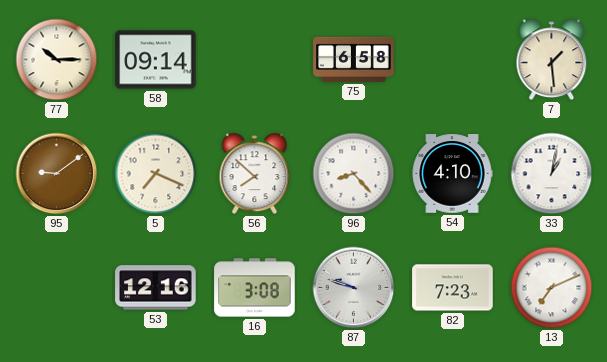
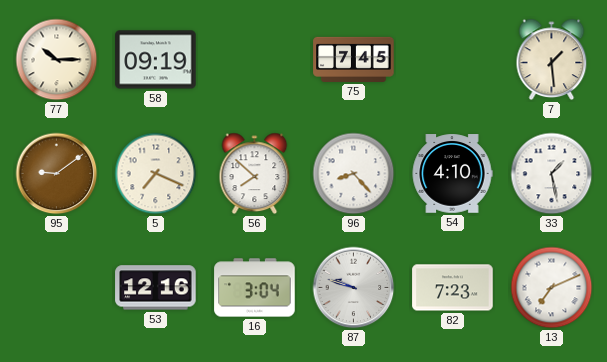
58: 09:14 -> 09:19 (156, 60)
75: 6:58 -> 7:45 (354, 59)
33: 1:02 -> 1:28 (552, 174)
16: 3:08 -> 3:04 (255, 288)
